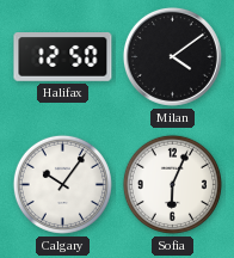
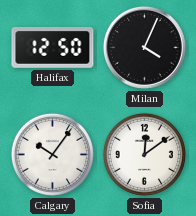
Milan: 4:09 -> 4:04 (144, 47)
Sofia: 6:04 -> 12:09 (144, 154)
